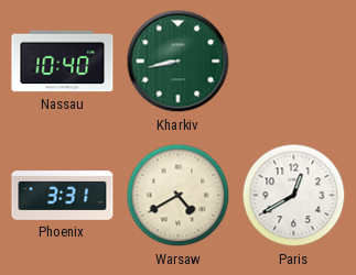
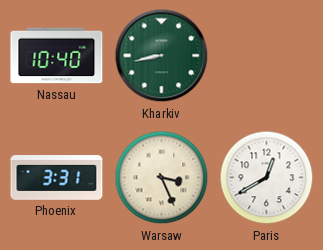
Warsaw: 4:40 -> 3:26 (162, 178)
